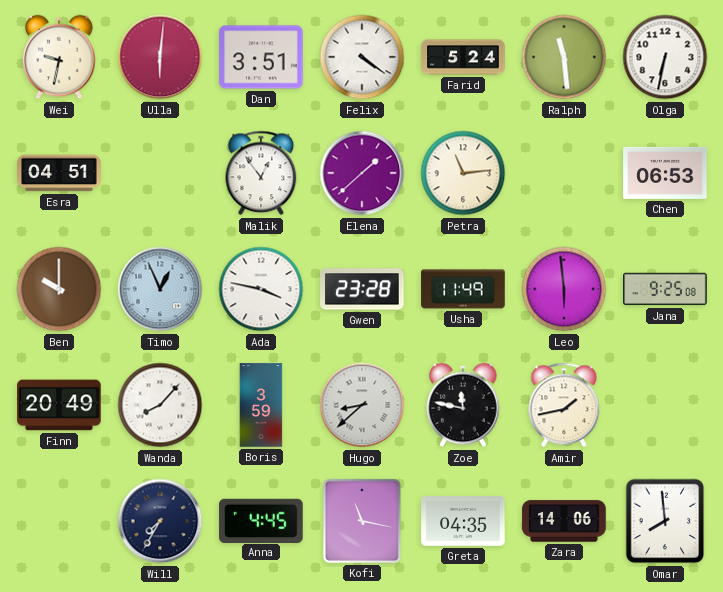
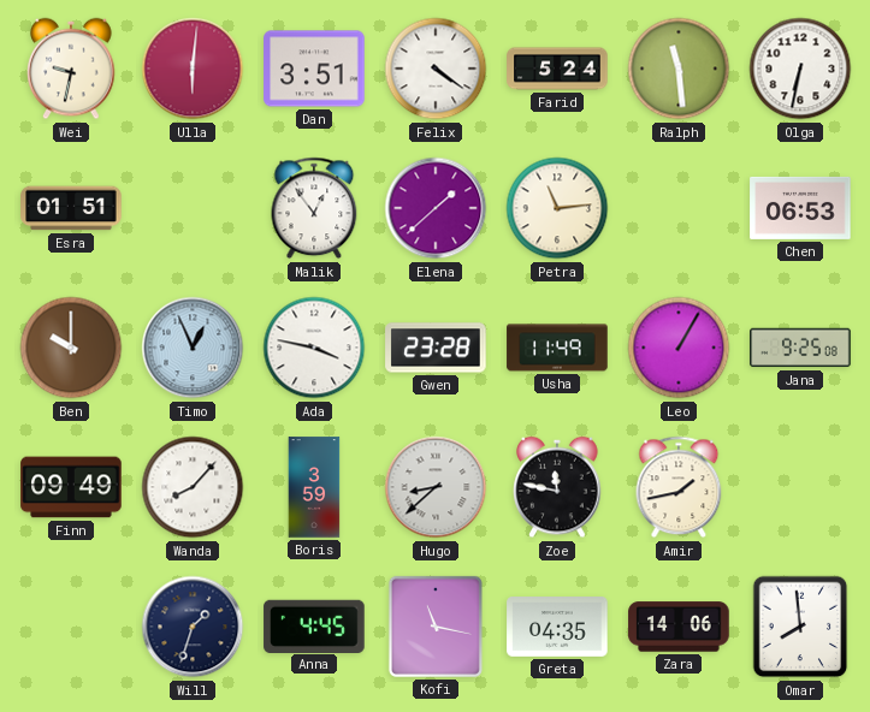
Esra: 04:51 -> 01:51 (71, 208)
Leo: 5:59 -> 1:05 (679, 348)
Finn: 20:49 -> 09:49 (71, 487)
Will: 7:35 -> 1:33 (193, 627)
